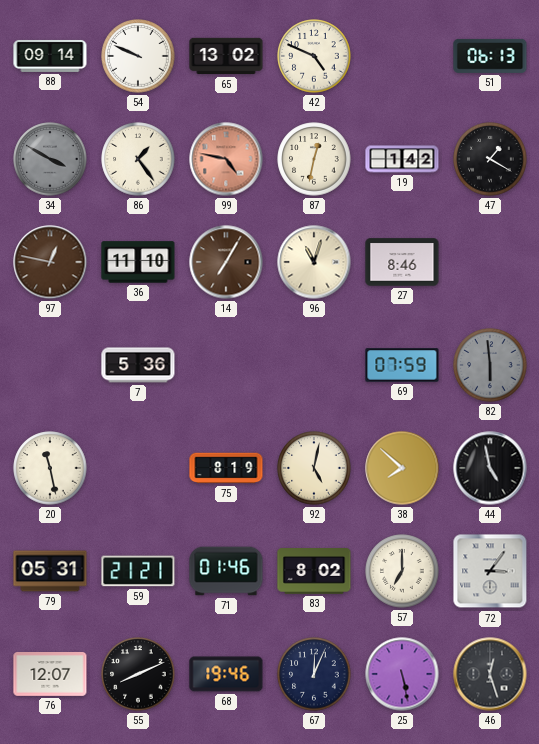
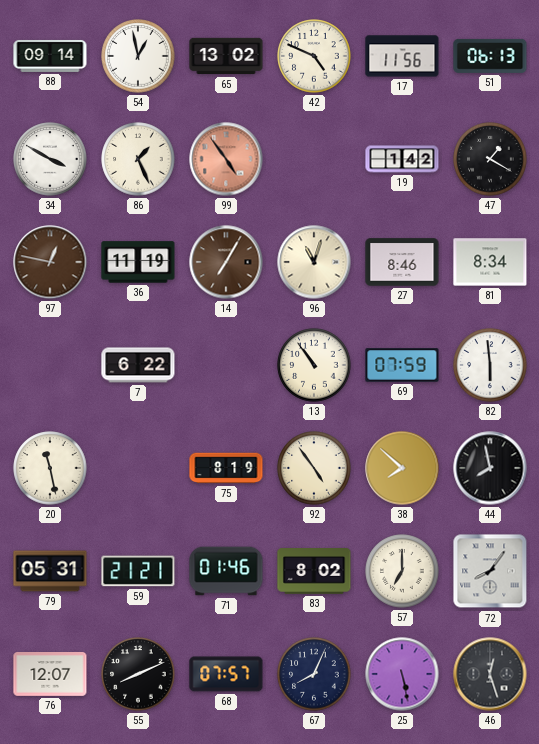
54: 9:49 -> 12:58 (138, 56)
17: none -> 11:56 (402, 56)
34 dial: grey -> white (50, 159)
86: 1:24 -> 1:26 (138, 159)
99: 4:47 -> 4:54 (226, 159)
87: 12:32 -> none (314, 159)
36: 11:10 -> 11:19 (138, 262)
81: none -> 8:34 (490, 262)
7: 5:36 -> 6:22 (138, 365)
13: none -> 10:54 (314, 365)
82 dial: grey -> white (490, 365)
92: 5:02 -> 4:54 (314, 468)
44: 4:58 -> 7:58 (490, 468)
72: 3:06 -> 8:06 (490, 571)
68: 19:46 -> 07:57 (226, 674)
67: 12:04 -> 8:04 (314, 674)
